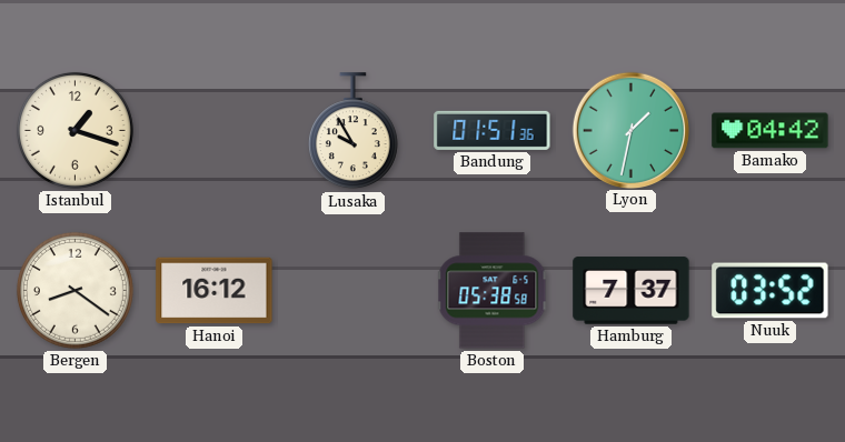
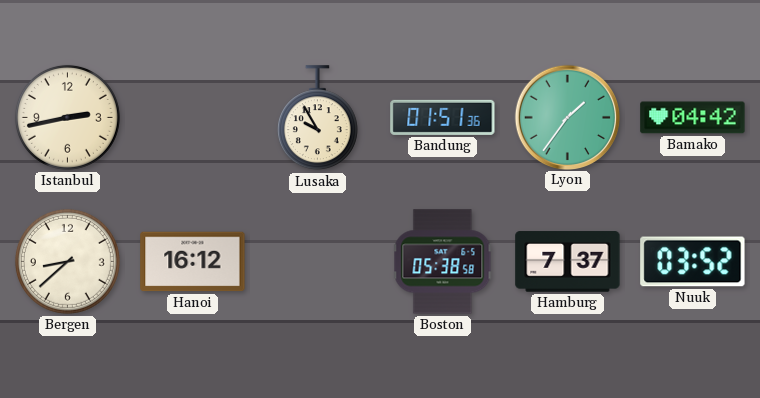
Istanbul: 1:18 -> 2:43 (67, 117)
Lyon: 1:32 -> 1:36 (567, 117)
Bergen: 8:21 -> 8:38 (67, 261)
